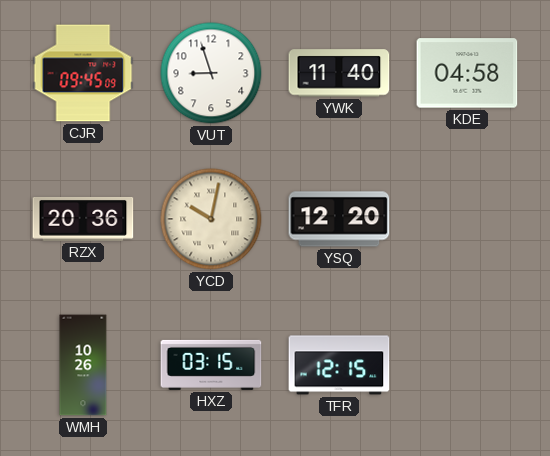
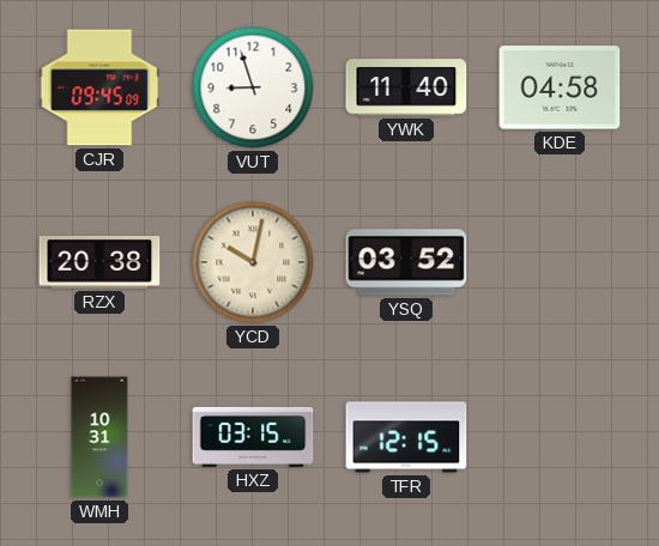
RZX: 20:36 -> 20:38 (99, 262)
YSQ: 12:20 -> 03:52 (406, 262)
WMH: 10:26 -> 10:31 (99, 437)
